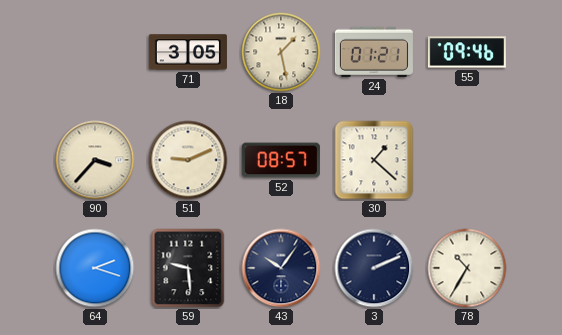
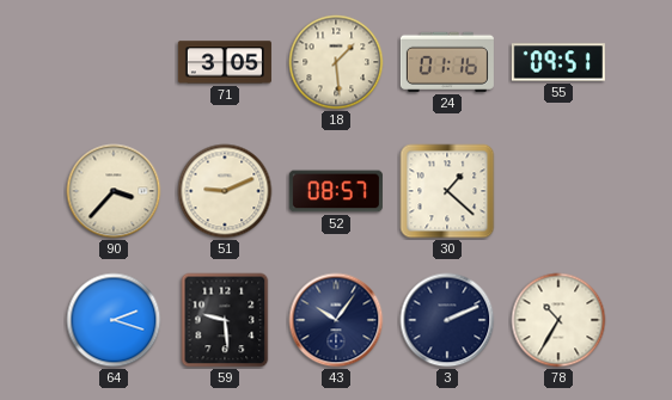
18: 1:28 -> 1:29 (336, 62)
24: 01:21 -> 01:16 (447, 62)
55: 09:46 -> 09:51 (558, 62)
